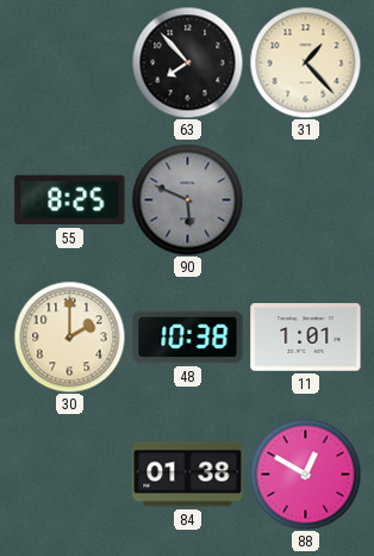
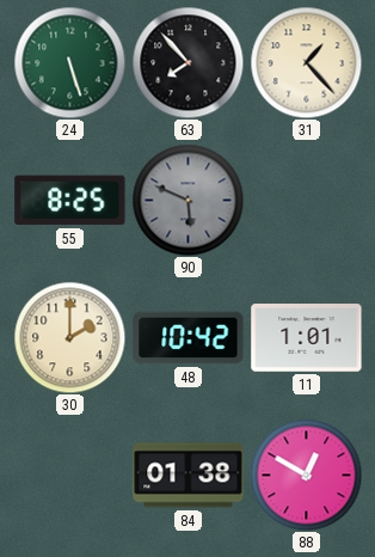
24: none -> 5:27 (69, 62)
48: 10:38 -> 10:42 (189, 338)
